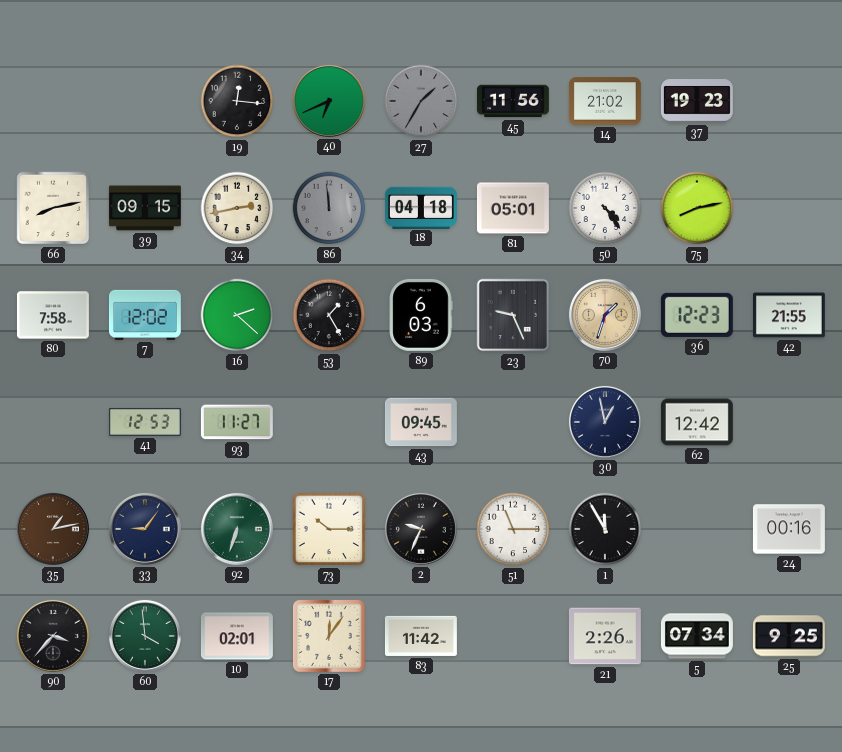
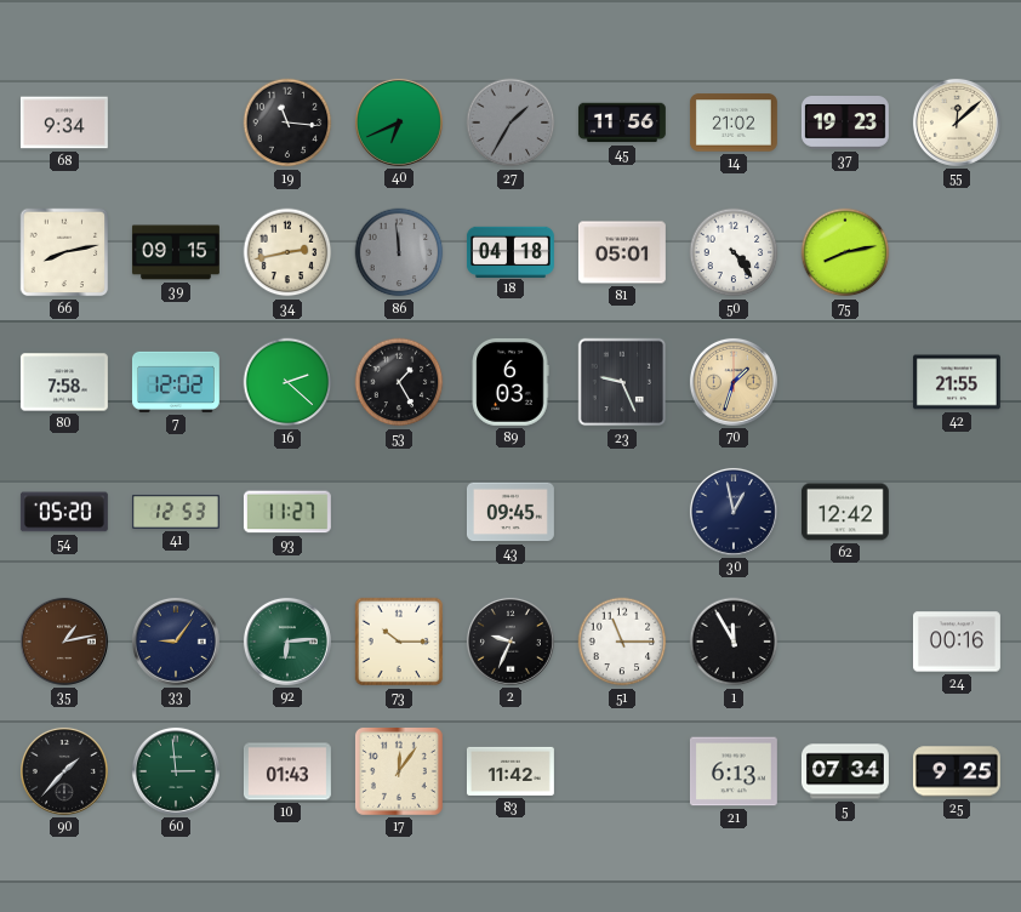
68: none -> 9:34 (64, 122)
19: 12:16 -> 11:16 (287, 122)
55: none -> 12:08 (957, 122)
36: 12:23 -> none (697, 315)
54: none -> 05:20 (64, 512)
92: 6:33 -> 6:14 (287, 642)
90: 3:37 -> 1:37 (64, 771)
60: 3:59 -> 2:59 (176, 771)
10: 02:01 -> 01:43 (287, 771)
21: 2:26 -> 6:13 (734, 771)
